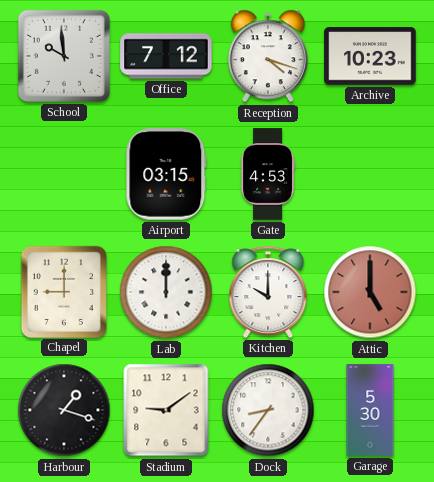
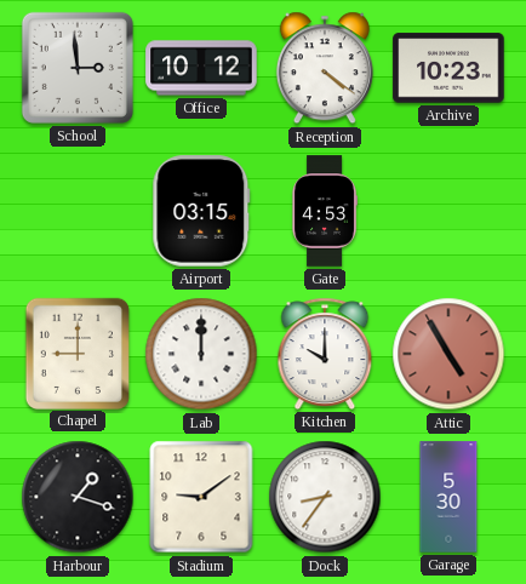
School: 9:59 -> 2:59 (78, 68)
Office: 7:12 -> 10:12 (201, 68)
Reception: 4:18 -> 4:21 (325, 68)
Attic: 5:00 -> 4:55 (448, 354)
